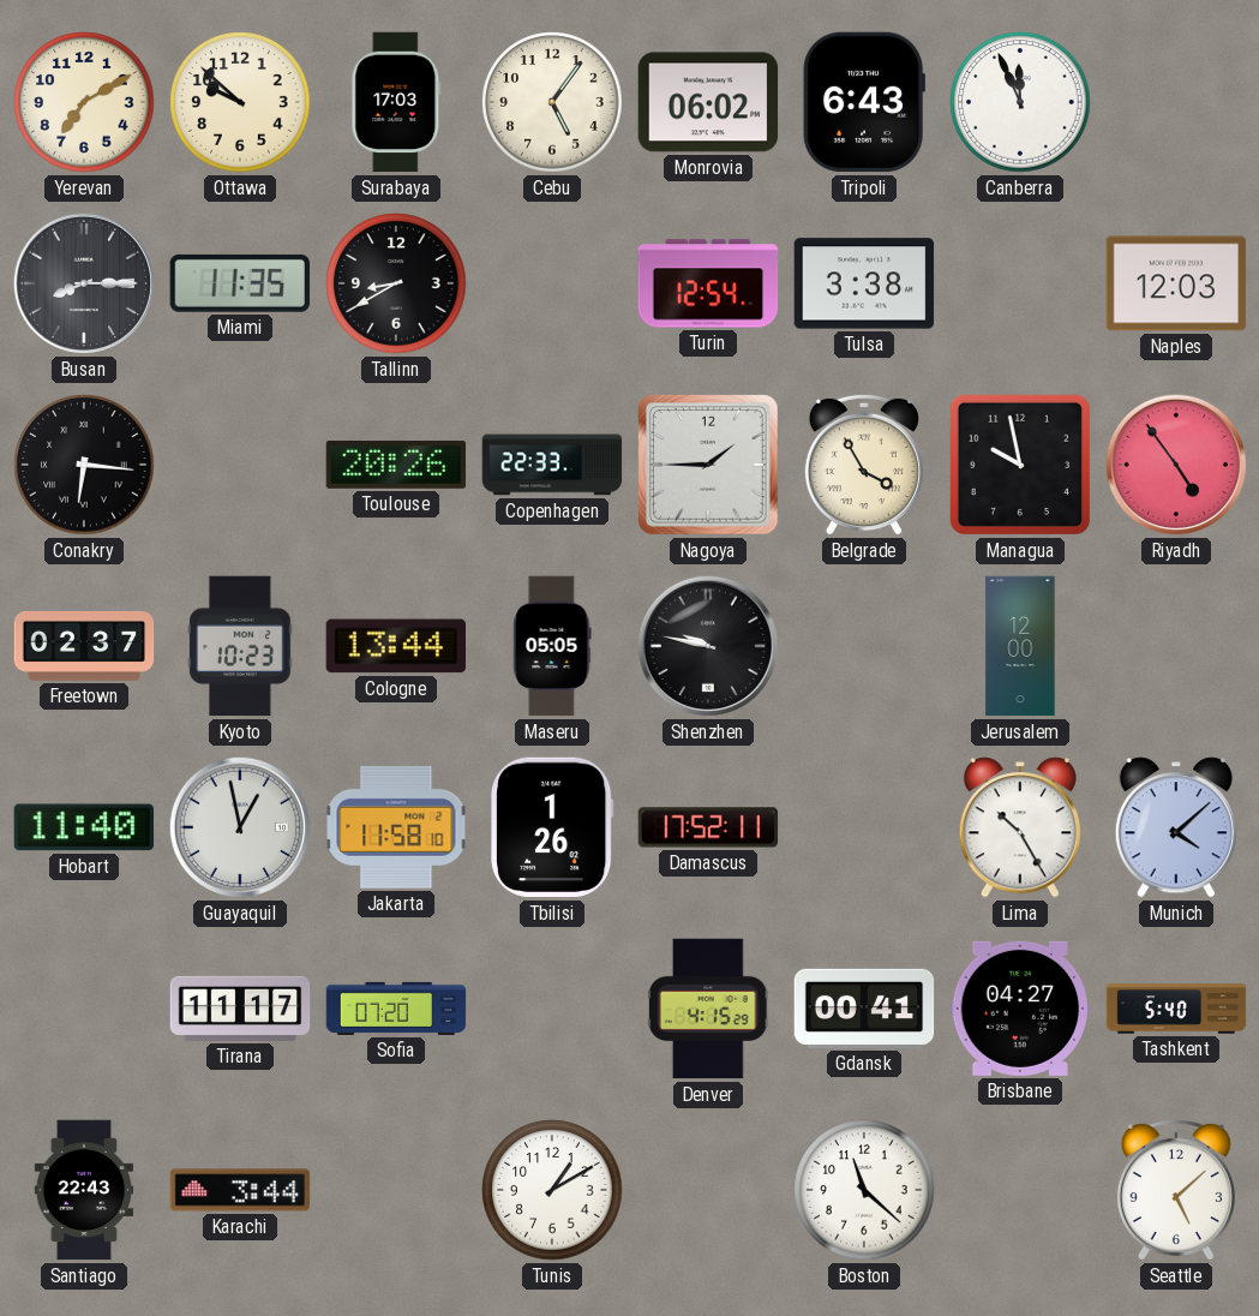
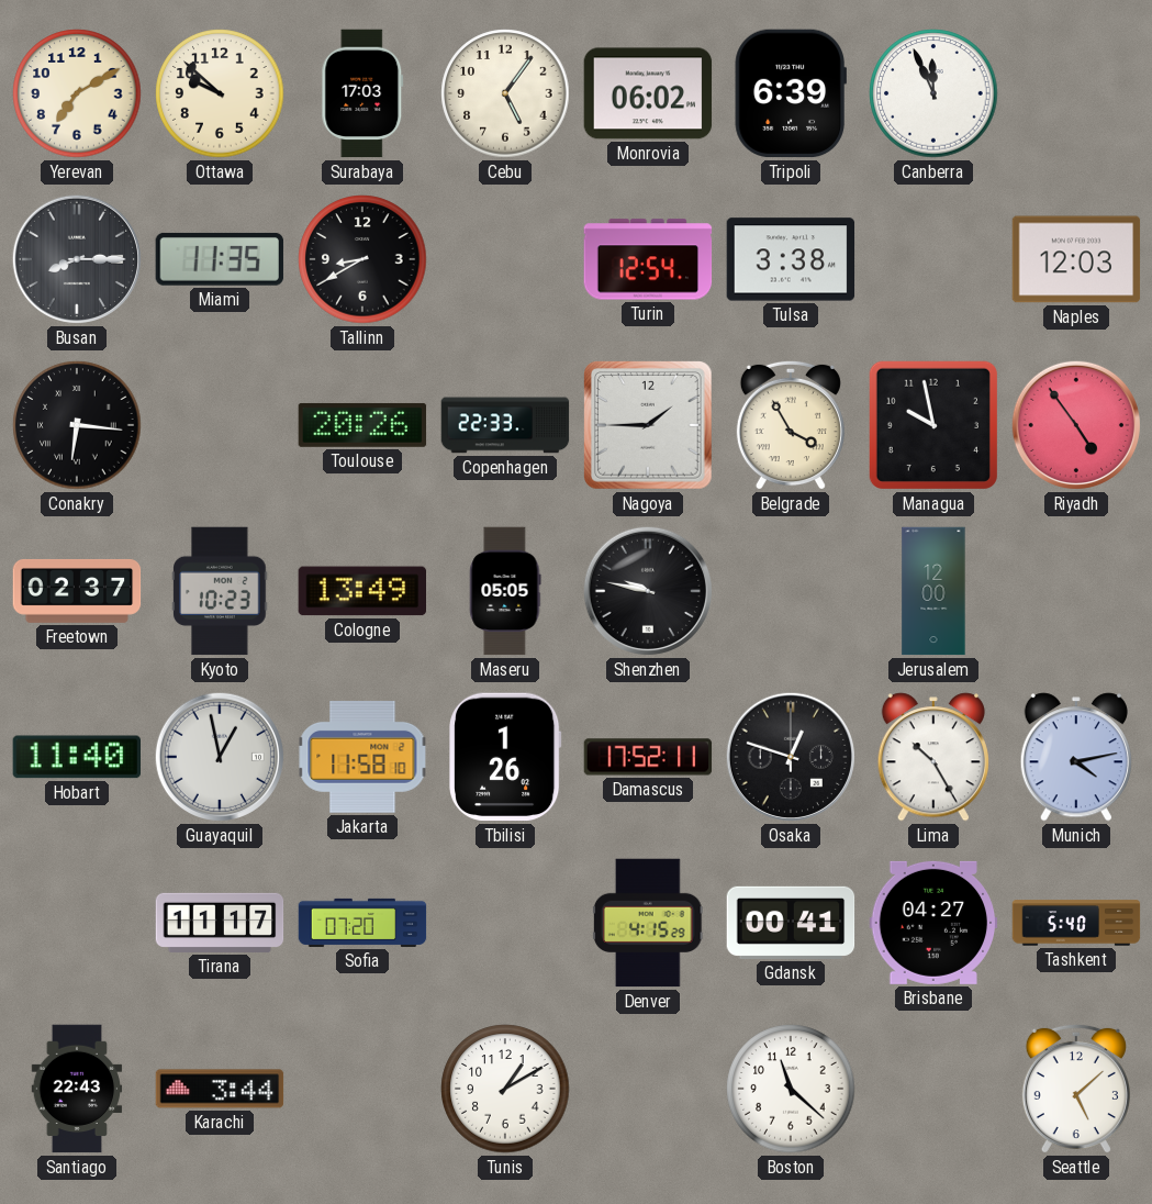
Tripoli: 6:43 -> 6:39 (791, 93)
Cologne: 13:44 -> 13:49 (361, 591)
Osaka: none -> 12:48 (791, 757)
Munich: 4:08 -> 4:13 (1076, 757)
